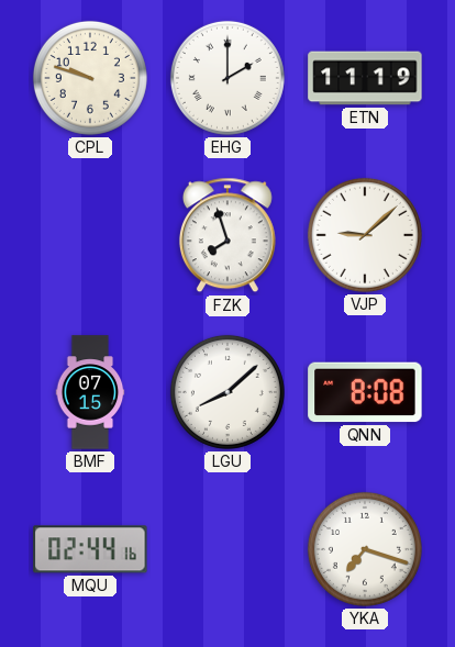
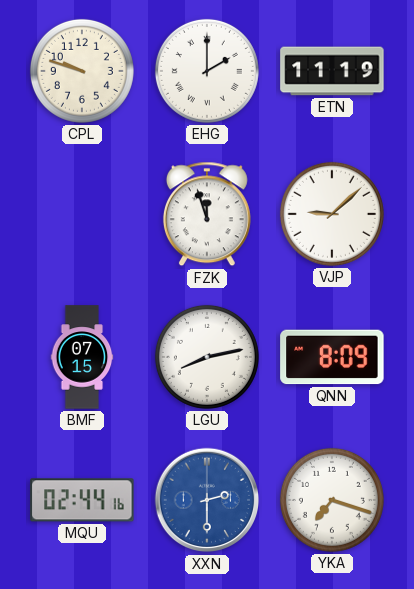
FZK: 7:57 -> 11:57 (207, 214)
LGU: 8:08 -> 8:13 (207, 357)
QNN: 8:08 -> 8:09 (332, 357)
XXN: none -> 2:30 (207, 500)
